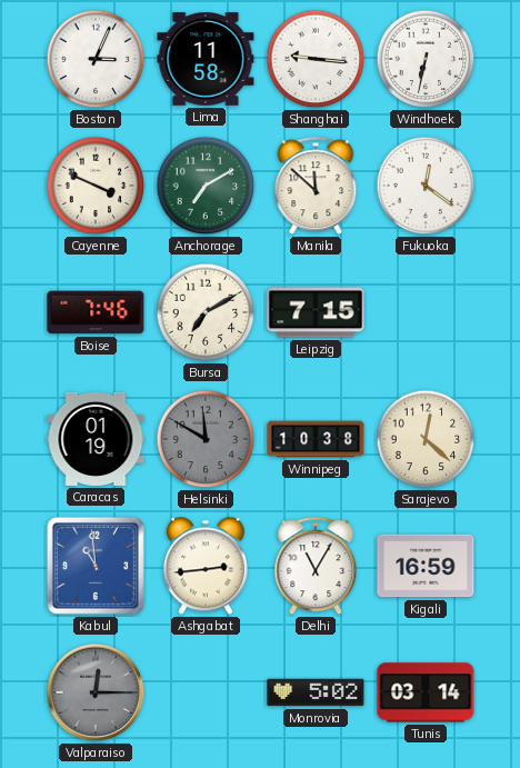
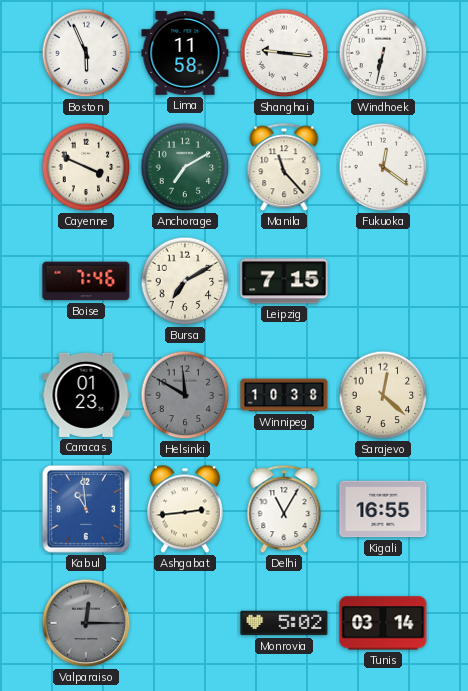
Boston: 3:04 -> 5:56 (86, 53)
Manila: 11:52 -> 11:23 (284, 168)
Caracas: 01:19 -> 01:23 (86, 395)
Kigali: 16:59 -> 16:55 (383, 509)
